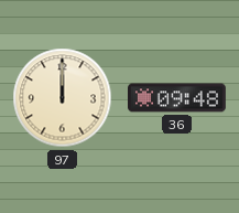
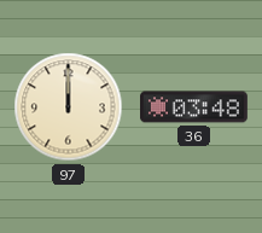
36: 09:48 -> 03:48 (194, 107)
